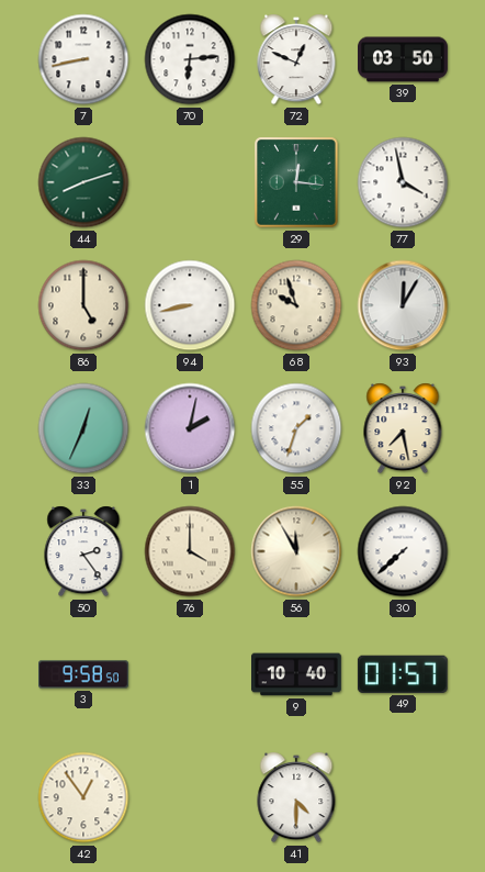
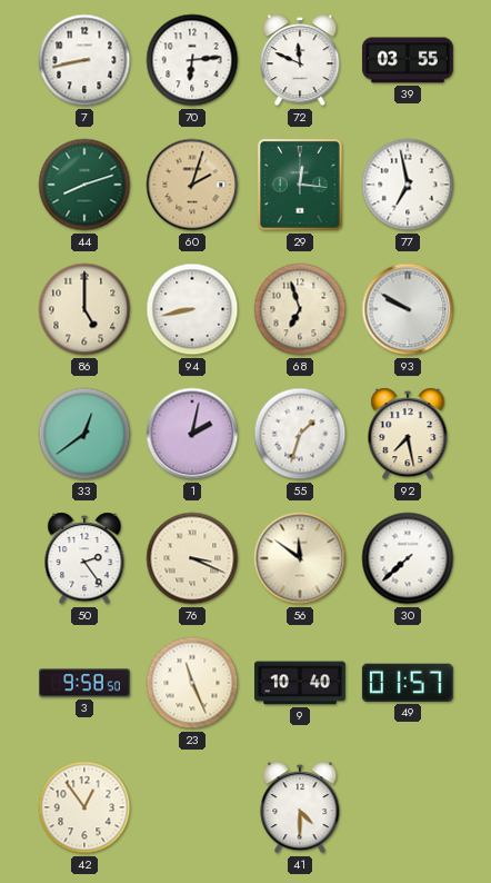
72: 12:49 -> 11:49 (300, 60)
39: 03:50 -> 03:55 (409, 60)
60: none -> 2:03 (192, 185)
77: 3:58 -> 6:58 (408, 185)
68: 9:57 -> 6:57 (300, 309)
93: 12:05 -> 9:50 (408, 309)
33: 12:34 -> 12:39 (84, 434)
76: 4:00 -> 3:19 (192, 558)
56: 11:55 -> 11:51 (300, 558)
23: none -> 11:26 (192, 683)
